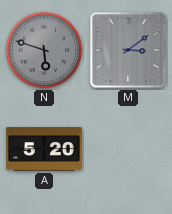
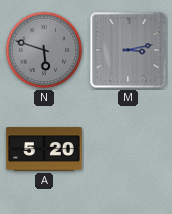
M: 3:09 -> 3:13 (128, 50)
